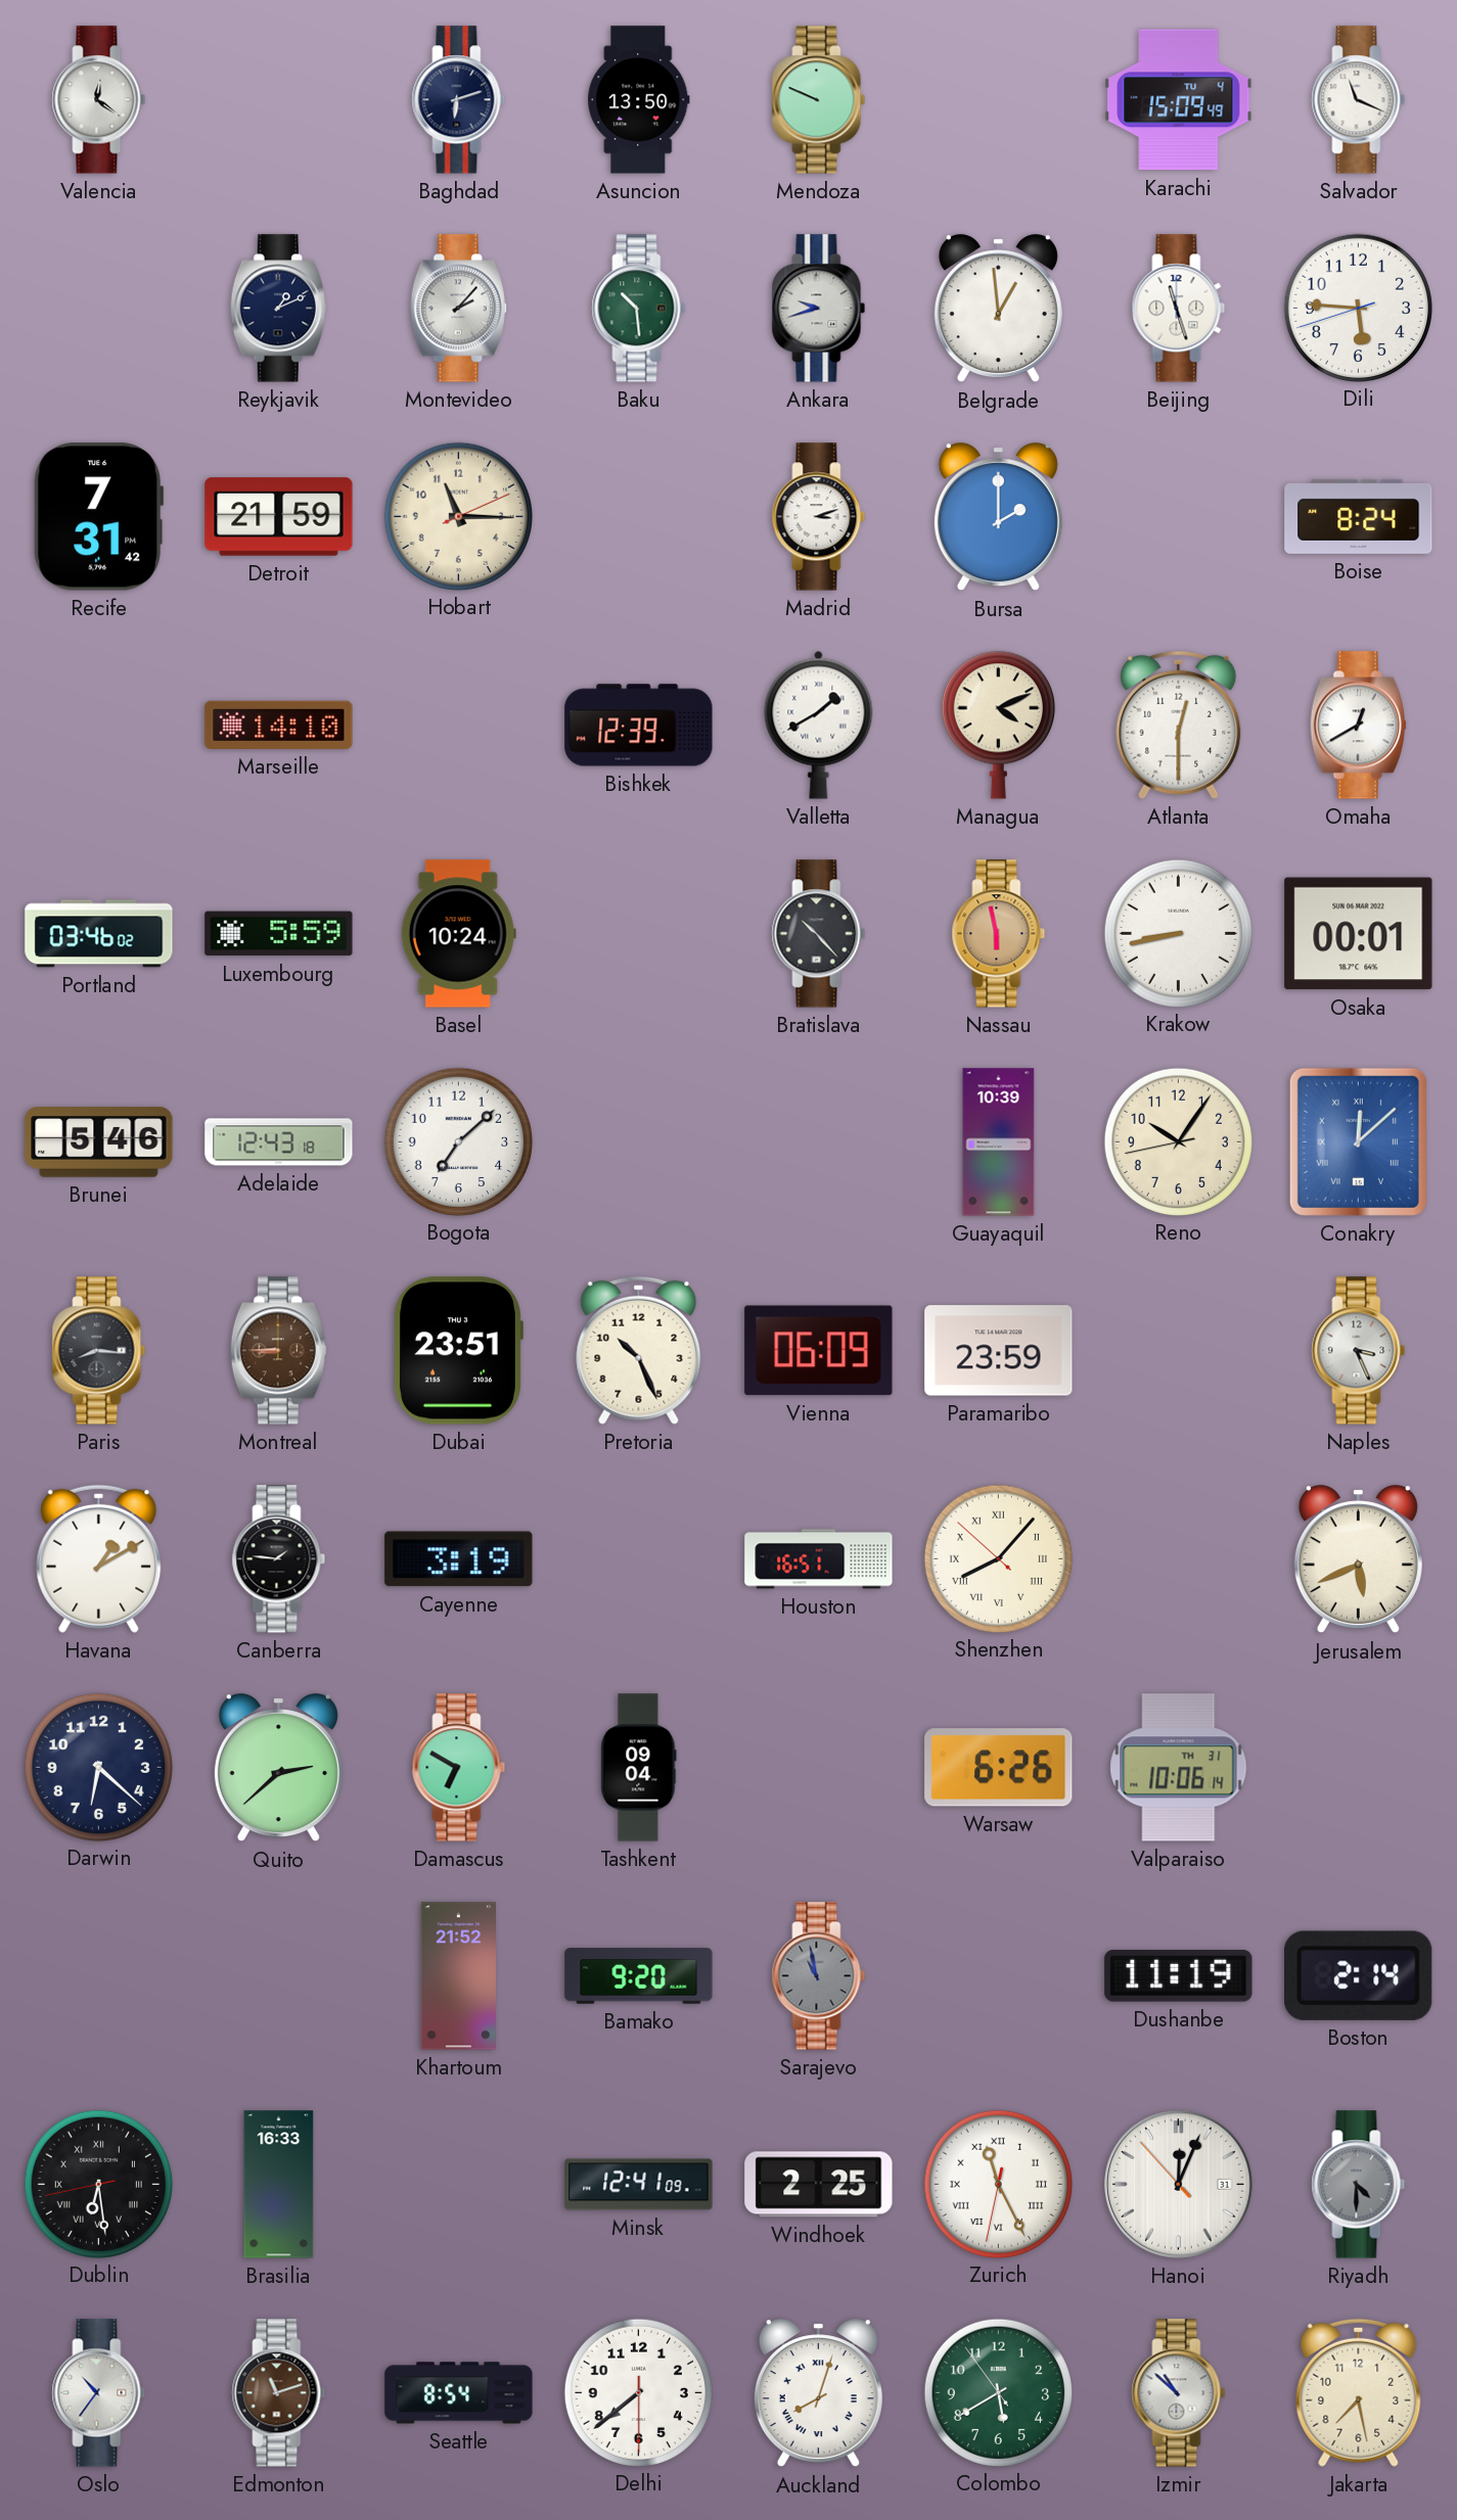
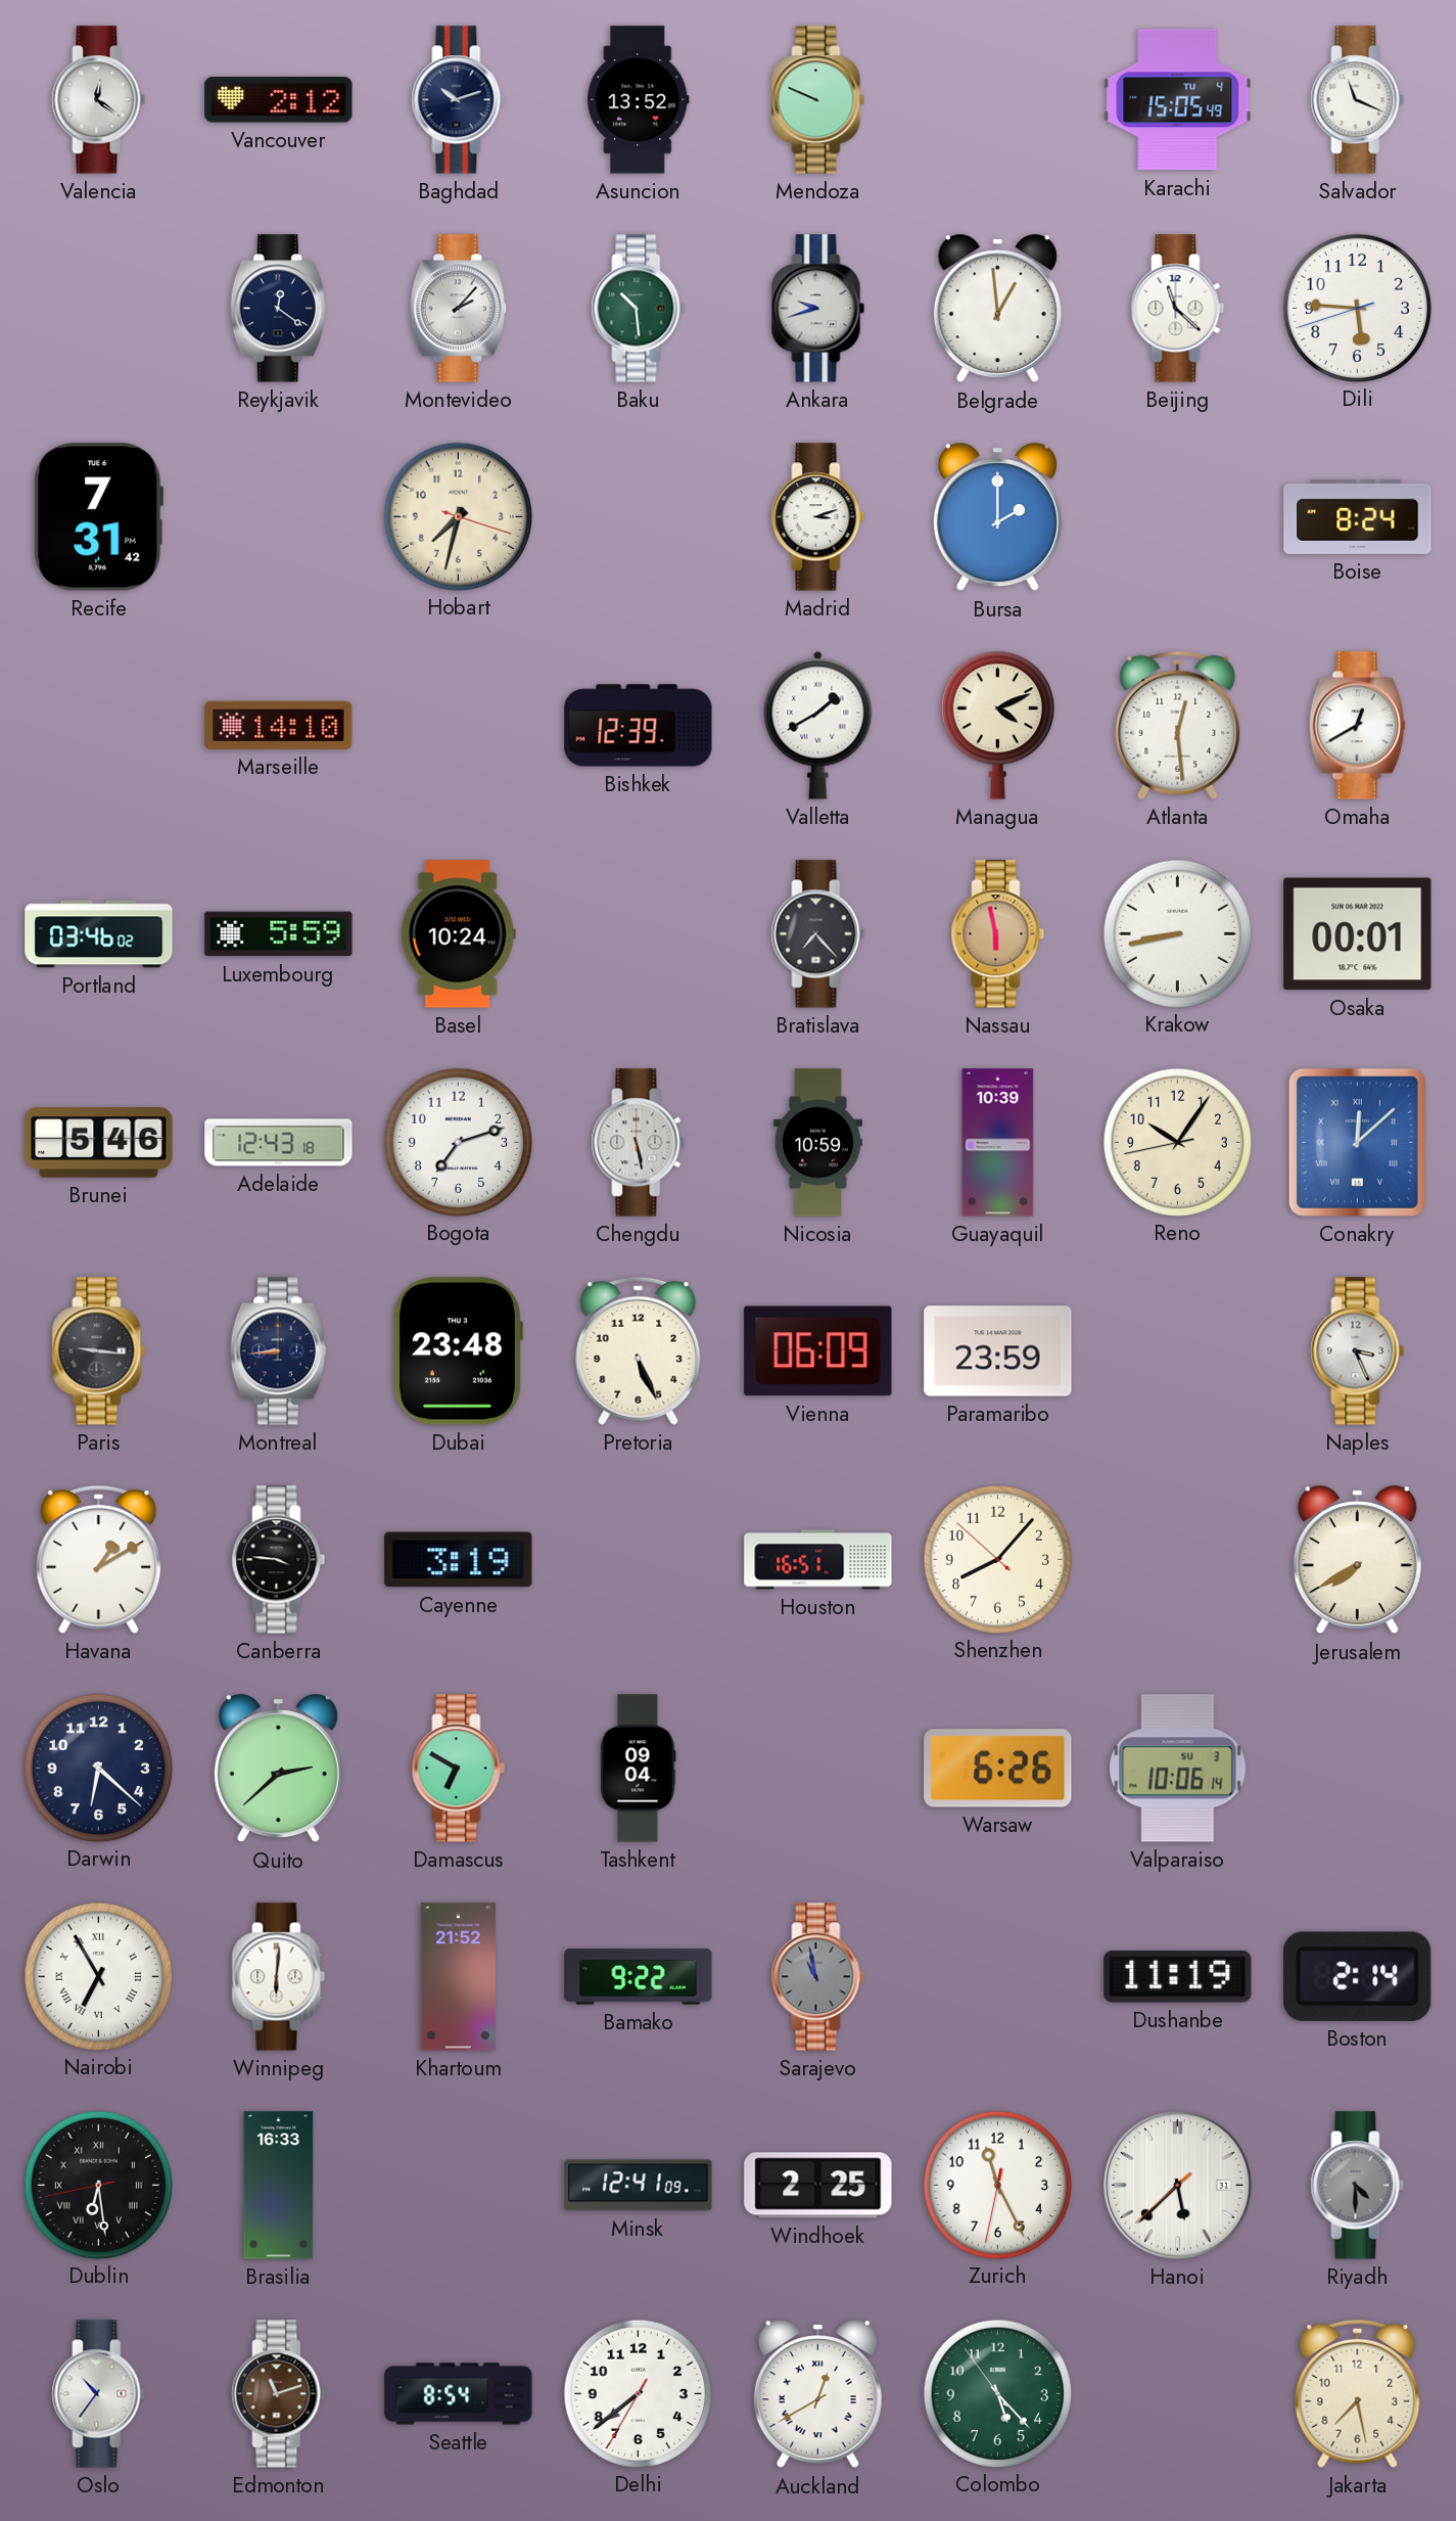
Vancouver: none -> 2:12 (279, 100)
Baghdad: 6:12 -> 10:12 (459, 100)
Asuncion: 13:50 -> 13:52 (639, 100)
Karachi: 15:09 -> 15:05 (1178, 100)
Reykjavik: 1:11 -> 12:21 (278, 309)
Beijing: 11:27 -> 11:22 (1178, 309)
Detroit: 21:59 -> none (279, 517)
Hobart: 11:15 -> 7:32 (458, 516)
Atlanta: 12:30 -> 12:29 (1178, 725)
Bratislava: 10:23 -> 7:23 (818, 934)
Bogota: 7:08 -> 7:12 (458, 1142)
Chengdu: none -> 5:28 (639, 1143)
Nicosia: none -> 10:59 (817, 1143)
Paris: 8:16 -> 9:16 (99, 1351)
Montreal: 8:45 -> 8:44 (278, 1351)
Montreal dial: brown -> navy (278, 1351)
Dubai: 23:51 -> 23:48 (458, 1351)
Pretoria: 10:26 -> 5:26 (639, 1350)
Canberra: 1:46 -> 3:46 (279, 1560)
Shenzhen numerals: Roman -> Arabic (997, 1559)
Jerusalem: 5:41 -> 7:40 (1357, 1560)
Valparaiso date: TH 31 -> SU 3 (1178, 1769)
Nairobi: none -> 6:55 (98, 1976)
Winnipeg: none -> 6:01 (279, 1977)
Bamako: 9:20 -> 9:22 (639, 1977)
Zurich numerals: Roman -> Arabic (997, 2185)
Hanoi: 12:03 -> 5:37 (1178, 2186)
Delhi: 7:38:30 -> 7:38:35 (638, 2393)
Auckland: 8:03 -> 12:40 (817, 2394)
Colombo: 5:39 -> 5:22 (997, 2393)
Izmir: 10:52 -> none (1179, 2393)
